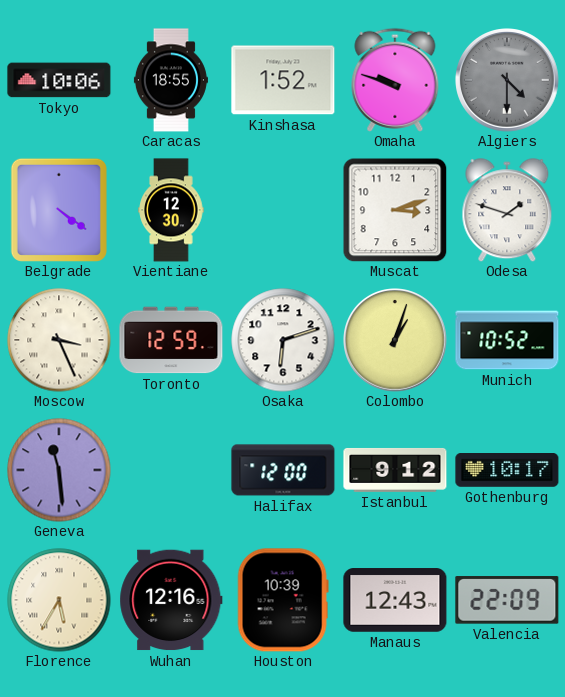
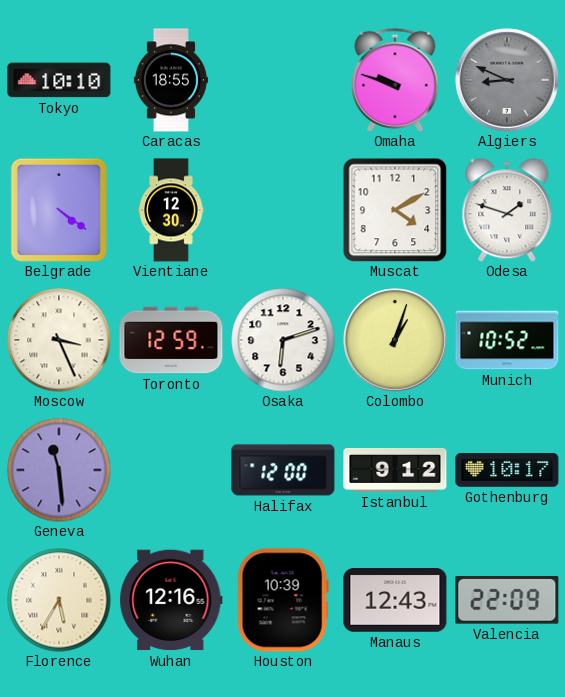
Tokyo: 10:06 -> 10:10 (59, 80)
Kinshasa: 1:52 -> none (283, 80)
Algiers: 4:30 -> 8:49 (508, 81)
Muscat: 3:12 -> 4:10 (395, 210)
